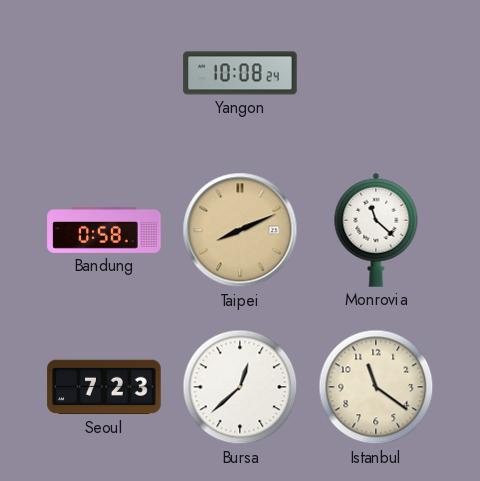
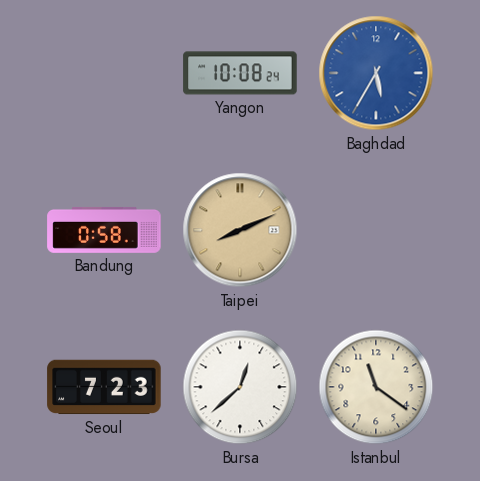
Baghdad: none -> 5:35 (376, 73)
Monrovia: 11:22 -> none (376, 230)
